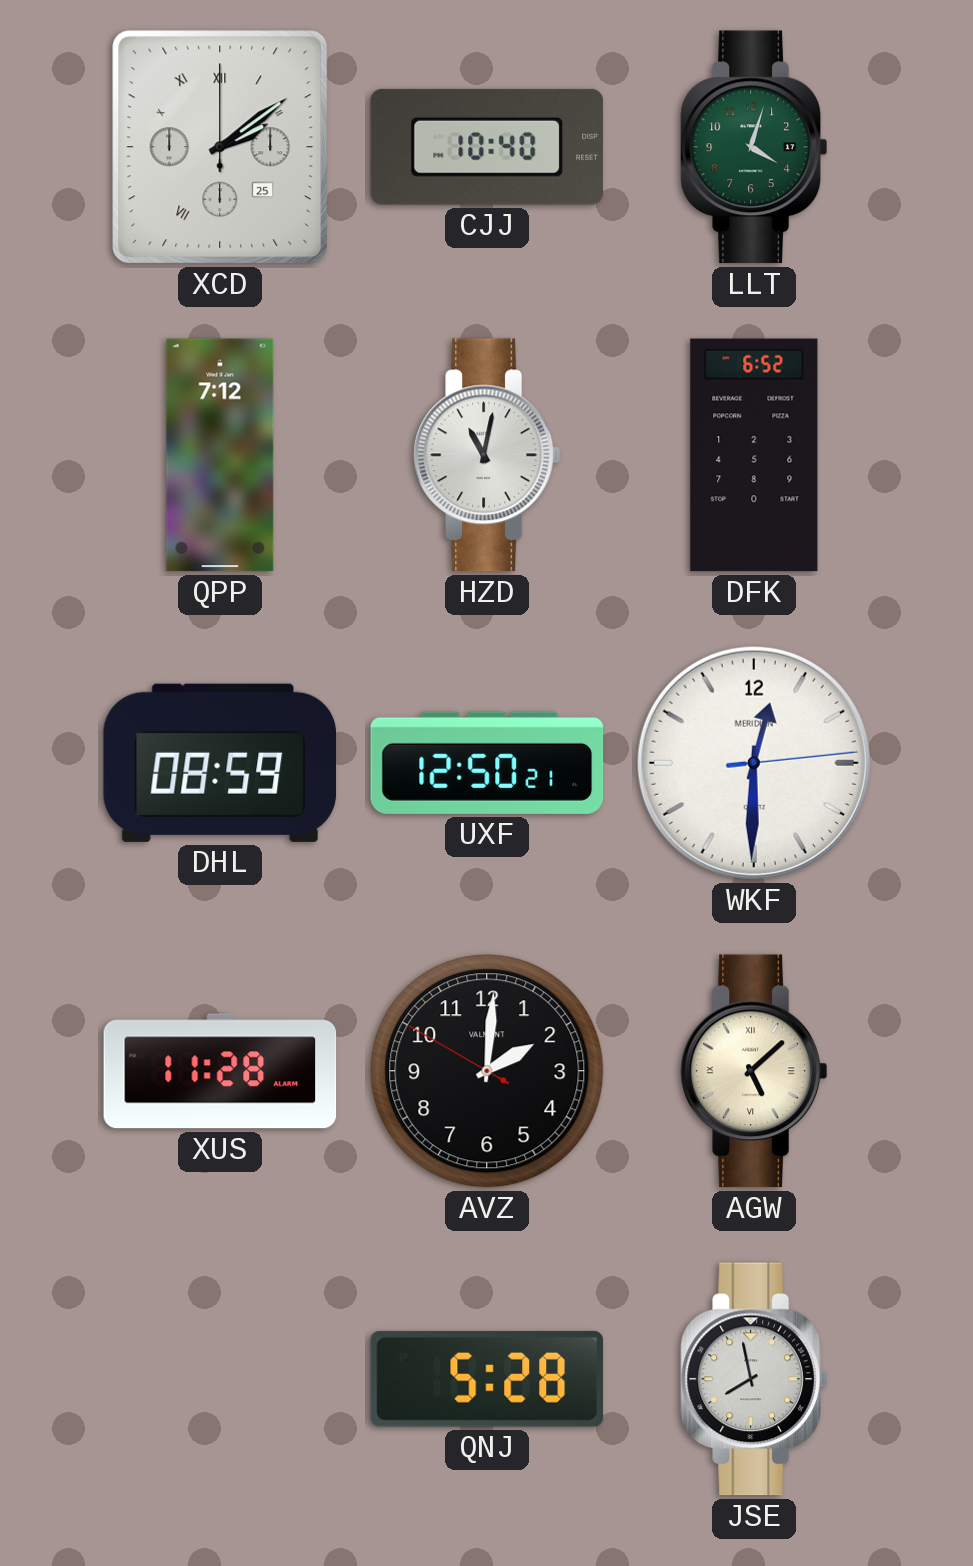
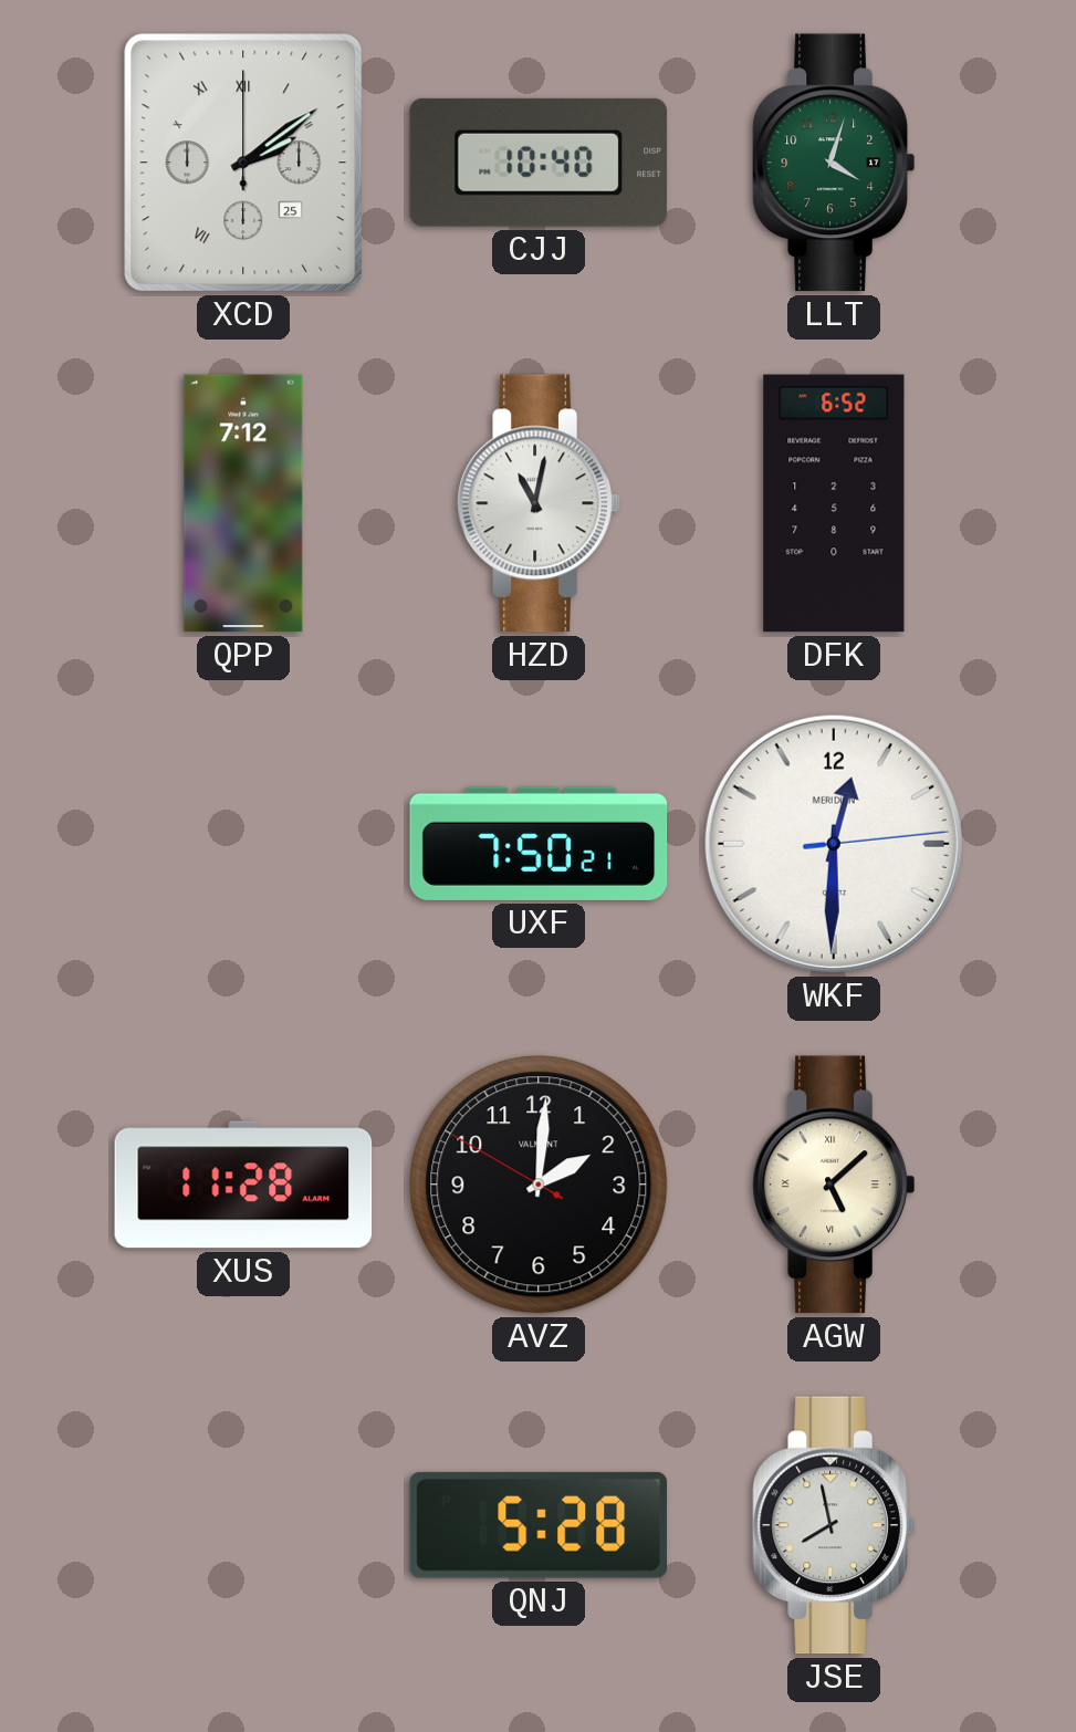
DHL: 08:59 -> none (220, 763)
UXF: 12:50 -> 7:50 (539, 844)
